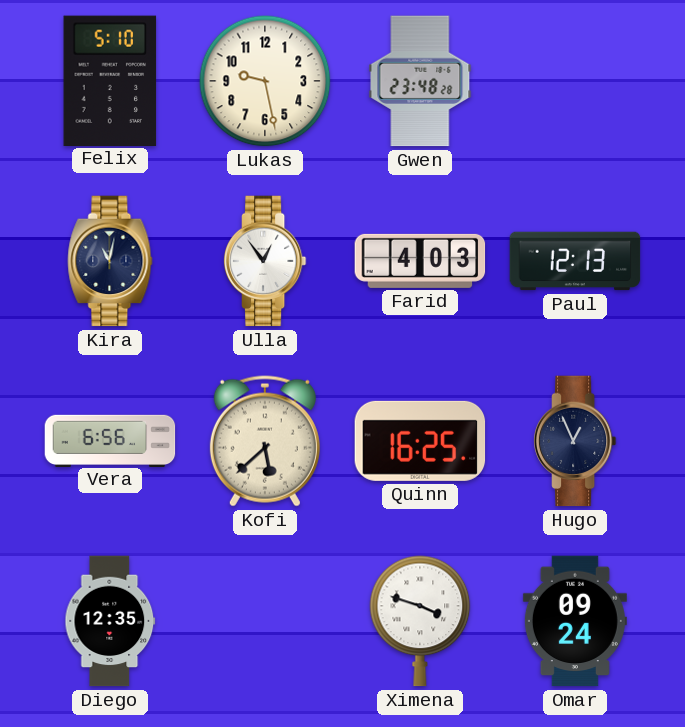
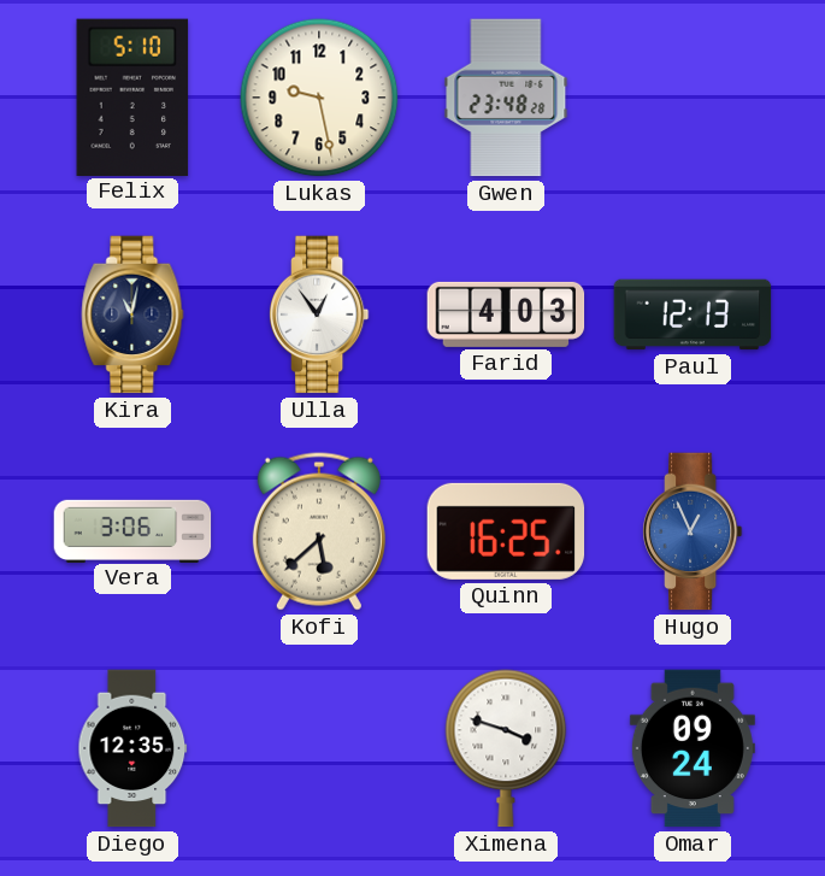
Vera: 6:56 -> 3:06 (132, 530)
Hugo dial: navy -> blue (693, 531)
